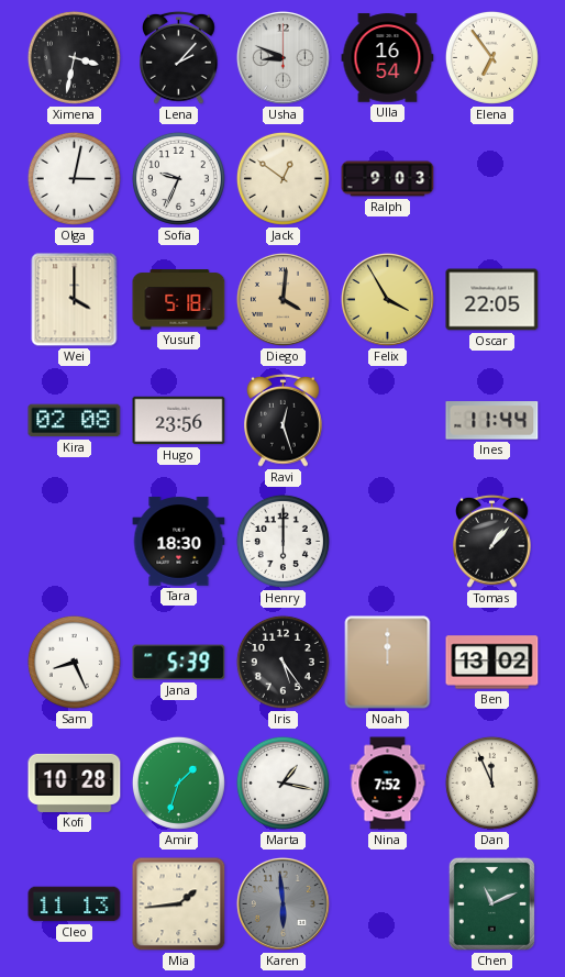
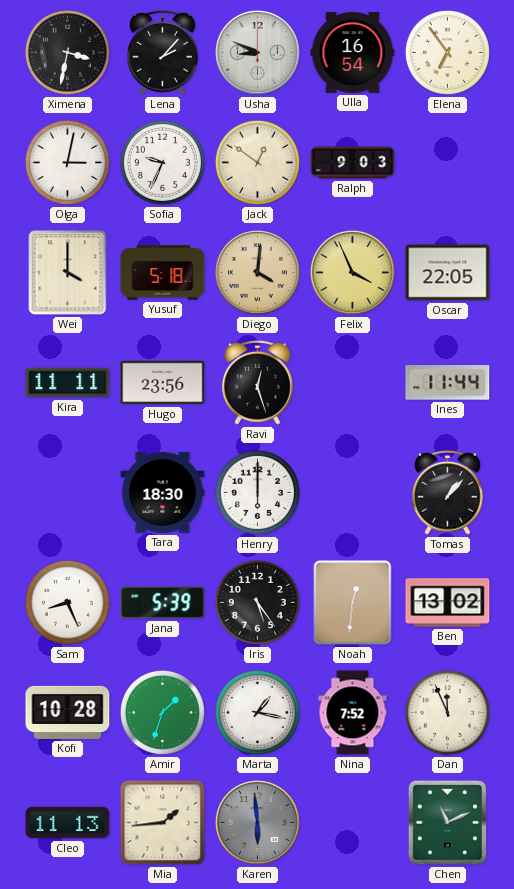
Felix: 3:55 -> 3:56 (352, 272)
Kira: 02:08 -> 11:11 (68, 383)
Noah: 12:00 -> 12:31 (353, 603)
